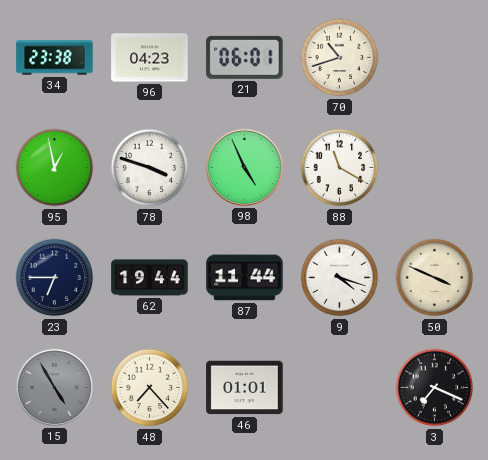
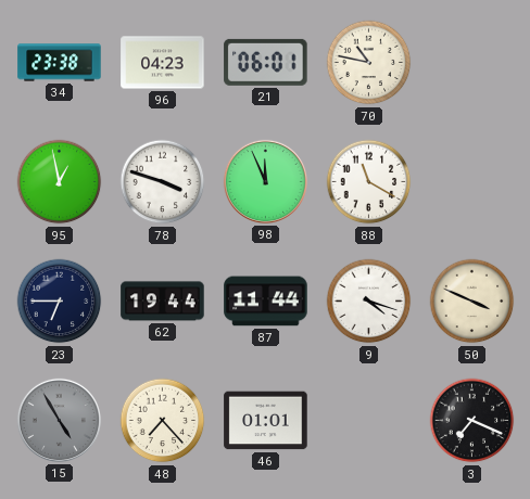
70: 10:42 -> 10:47 (369, 63)
98: 4:56 -> 11:56 (265, 181)
